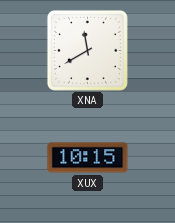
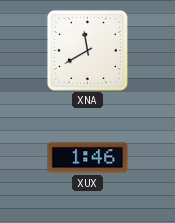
XUX: 10:15 -> 1:46 (88, 158)
